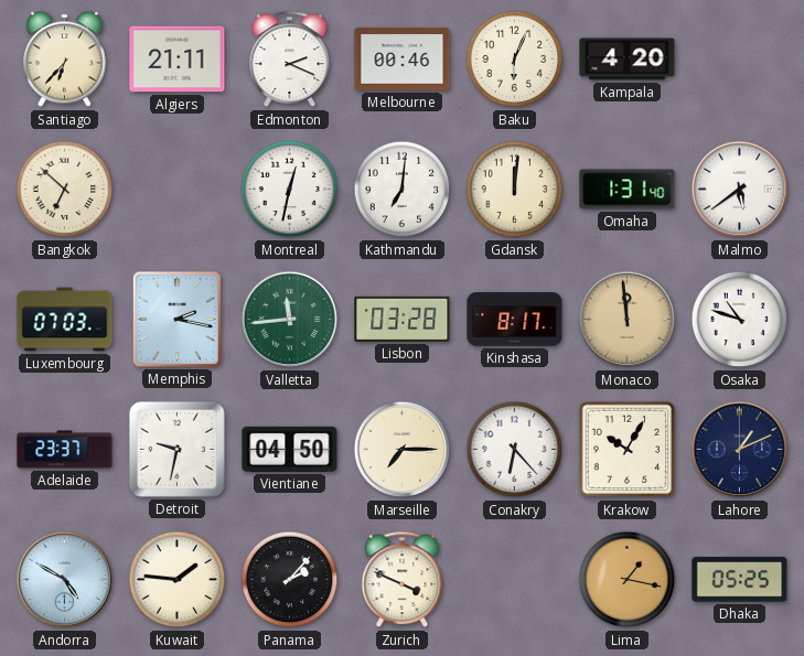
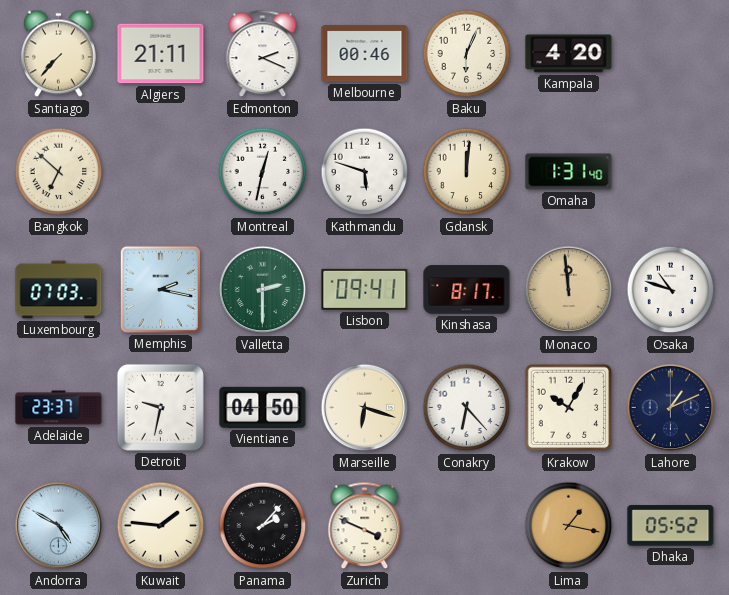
Santiago: 6:37 -> 7:37 (59, 54)
Kathmandu: 7:01 -> 5:48 (365, 172)
Malmo: 5:39 -> none (740, 190)
Valletta: 11:44 -> 2:30 (263, 290)
Lisbon: 03:28 -> 09:41 (365, 289)
Marseille: 7:15 -> 6:18 (365, 408)
Dhaka: 05:25 -> 05:52 (671, 526)
